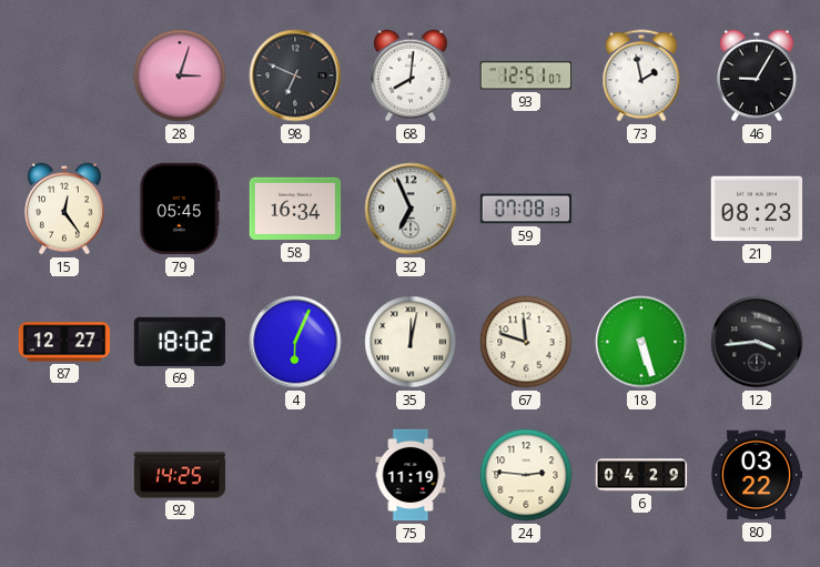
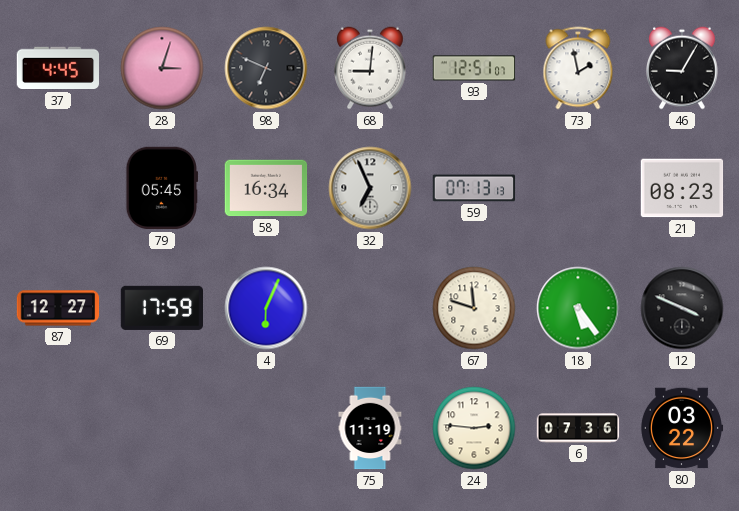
37: none -> 4:45 (58, 68)
68: 8:01 -> 9:01 (371, 68)
15: 12:24 -> none (65, 209)
59: 07:08 -> 07:13 (474, 188)
69: 18:02 -> 17:59 (161, 308)
35: 12:02 -> none (411, 342)
18: 5:27 -> 5:24 (578, 308)
12: 3:44 -> 3:49 (682, 308)
92: 14:25 -> none (180, 475)
6: 04:29 -> 07:36 (578, 428)
